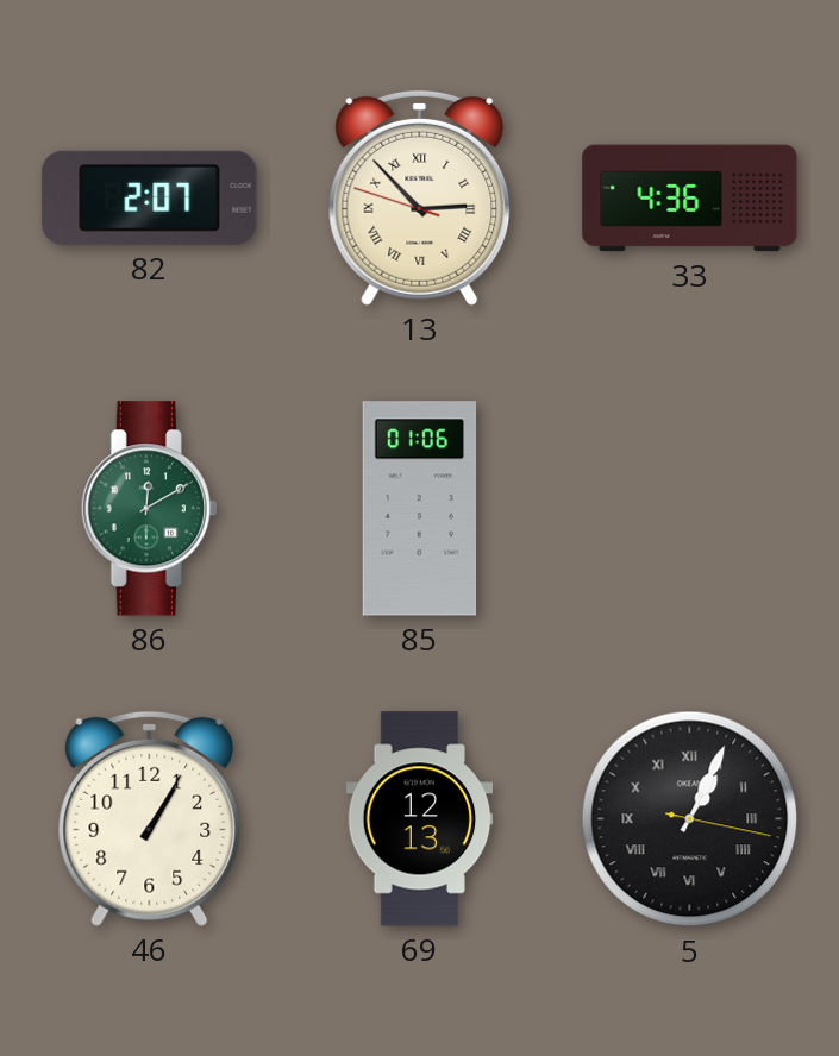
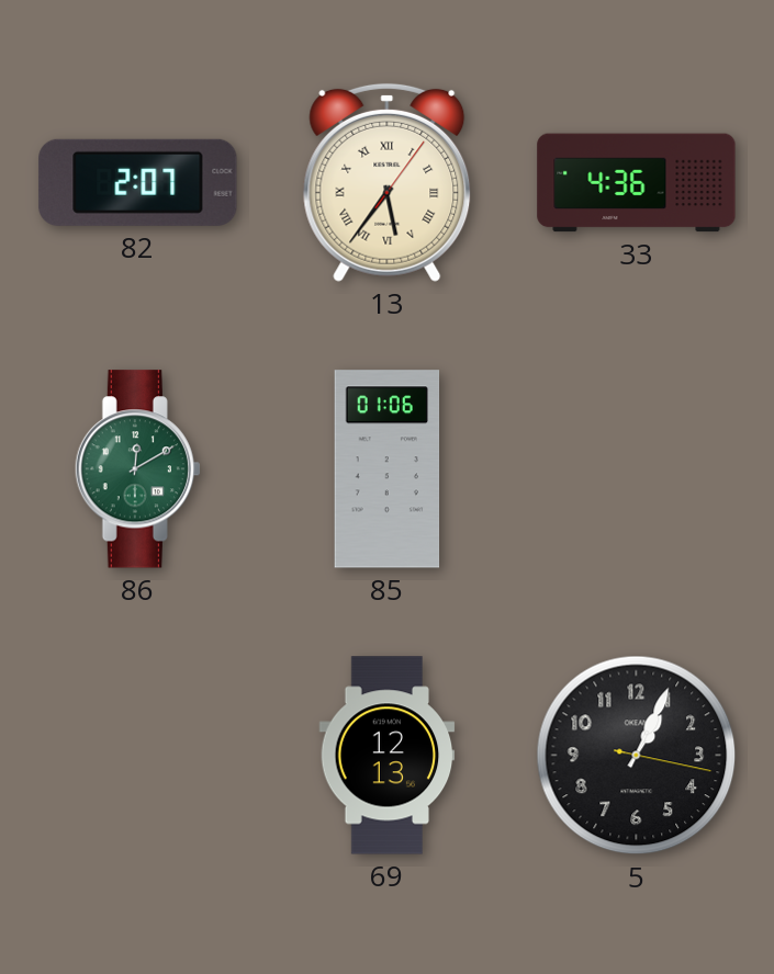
13: 2:52 -> 5:36 (388, 182)
46: 1:05 -> none (150, 818)
5 numerals: Roman -> Arabic (637, 756)
